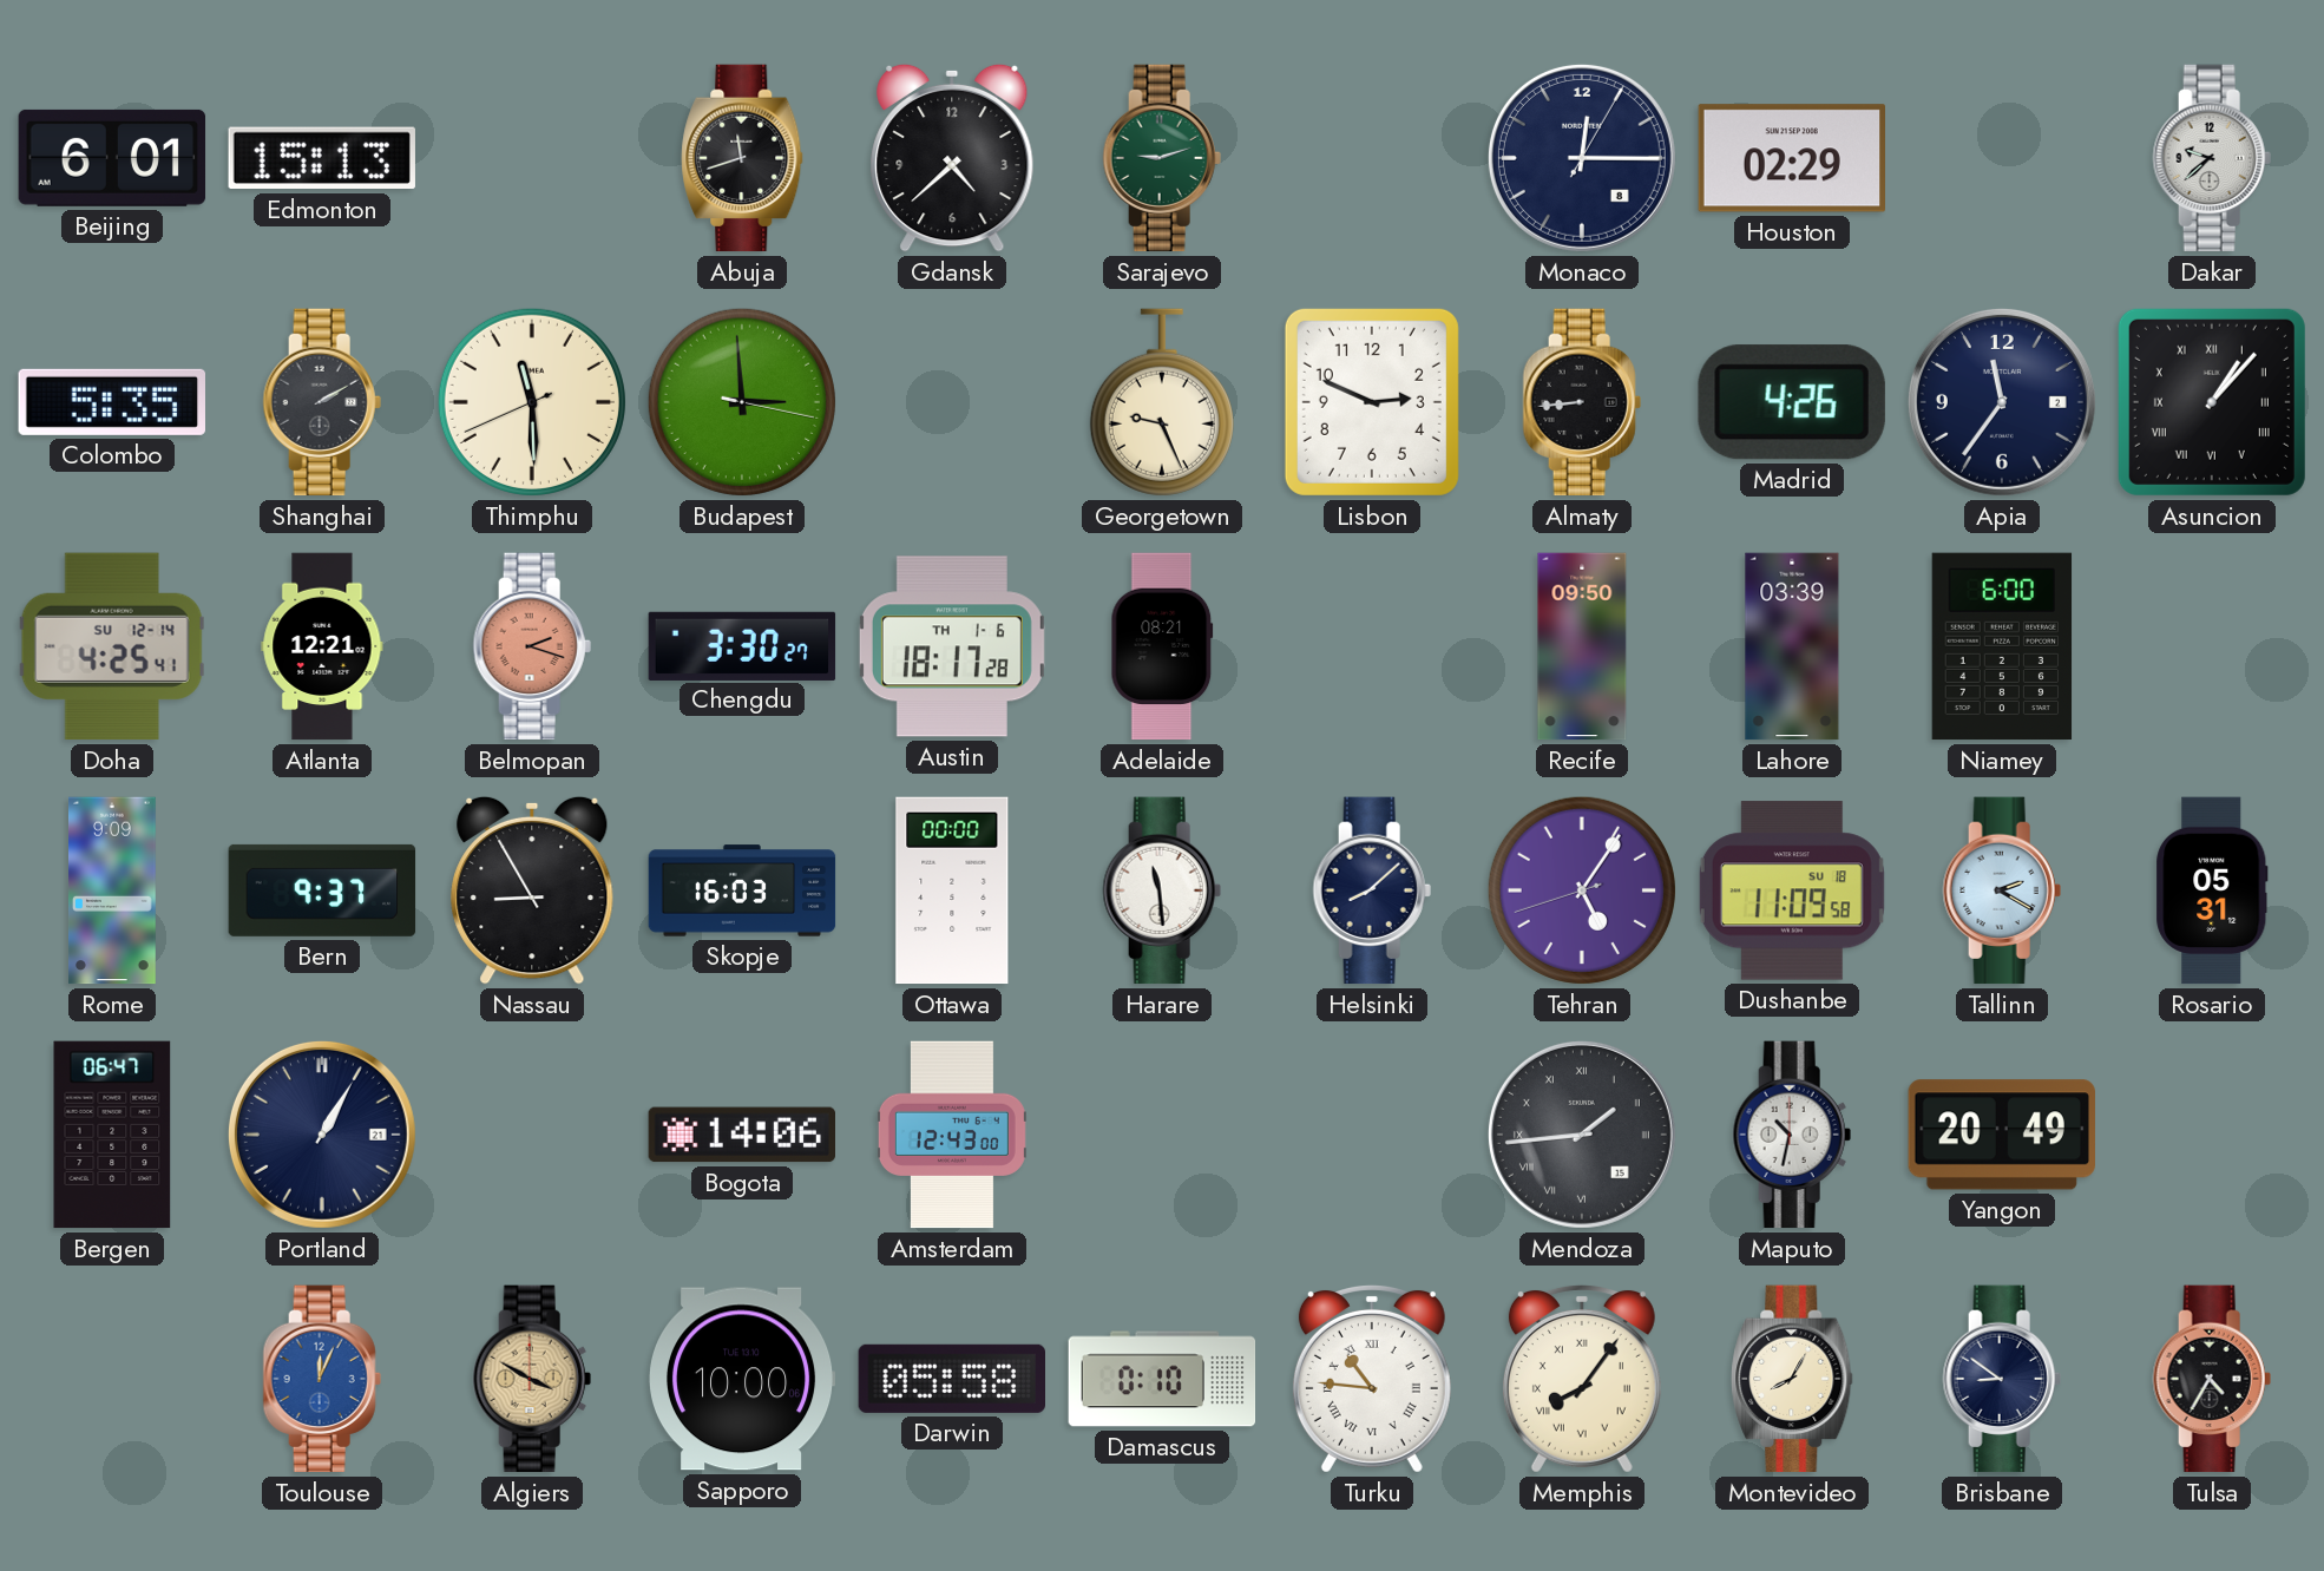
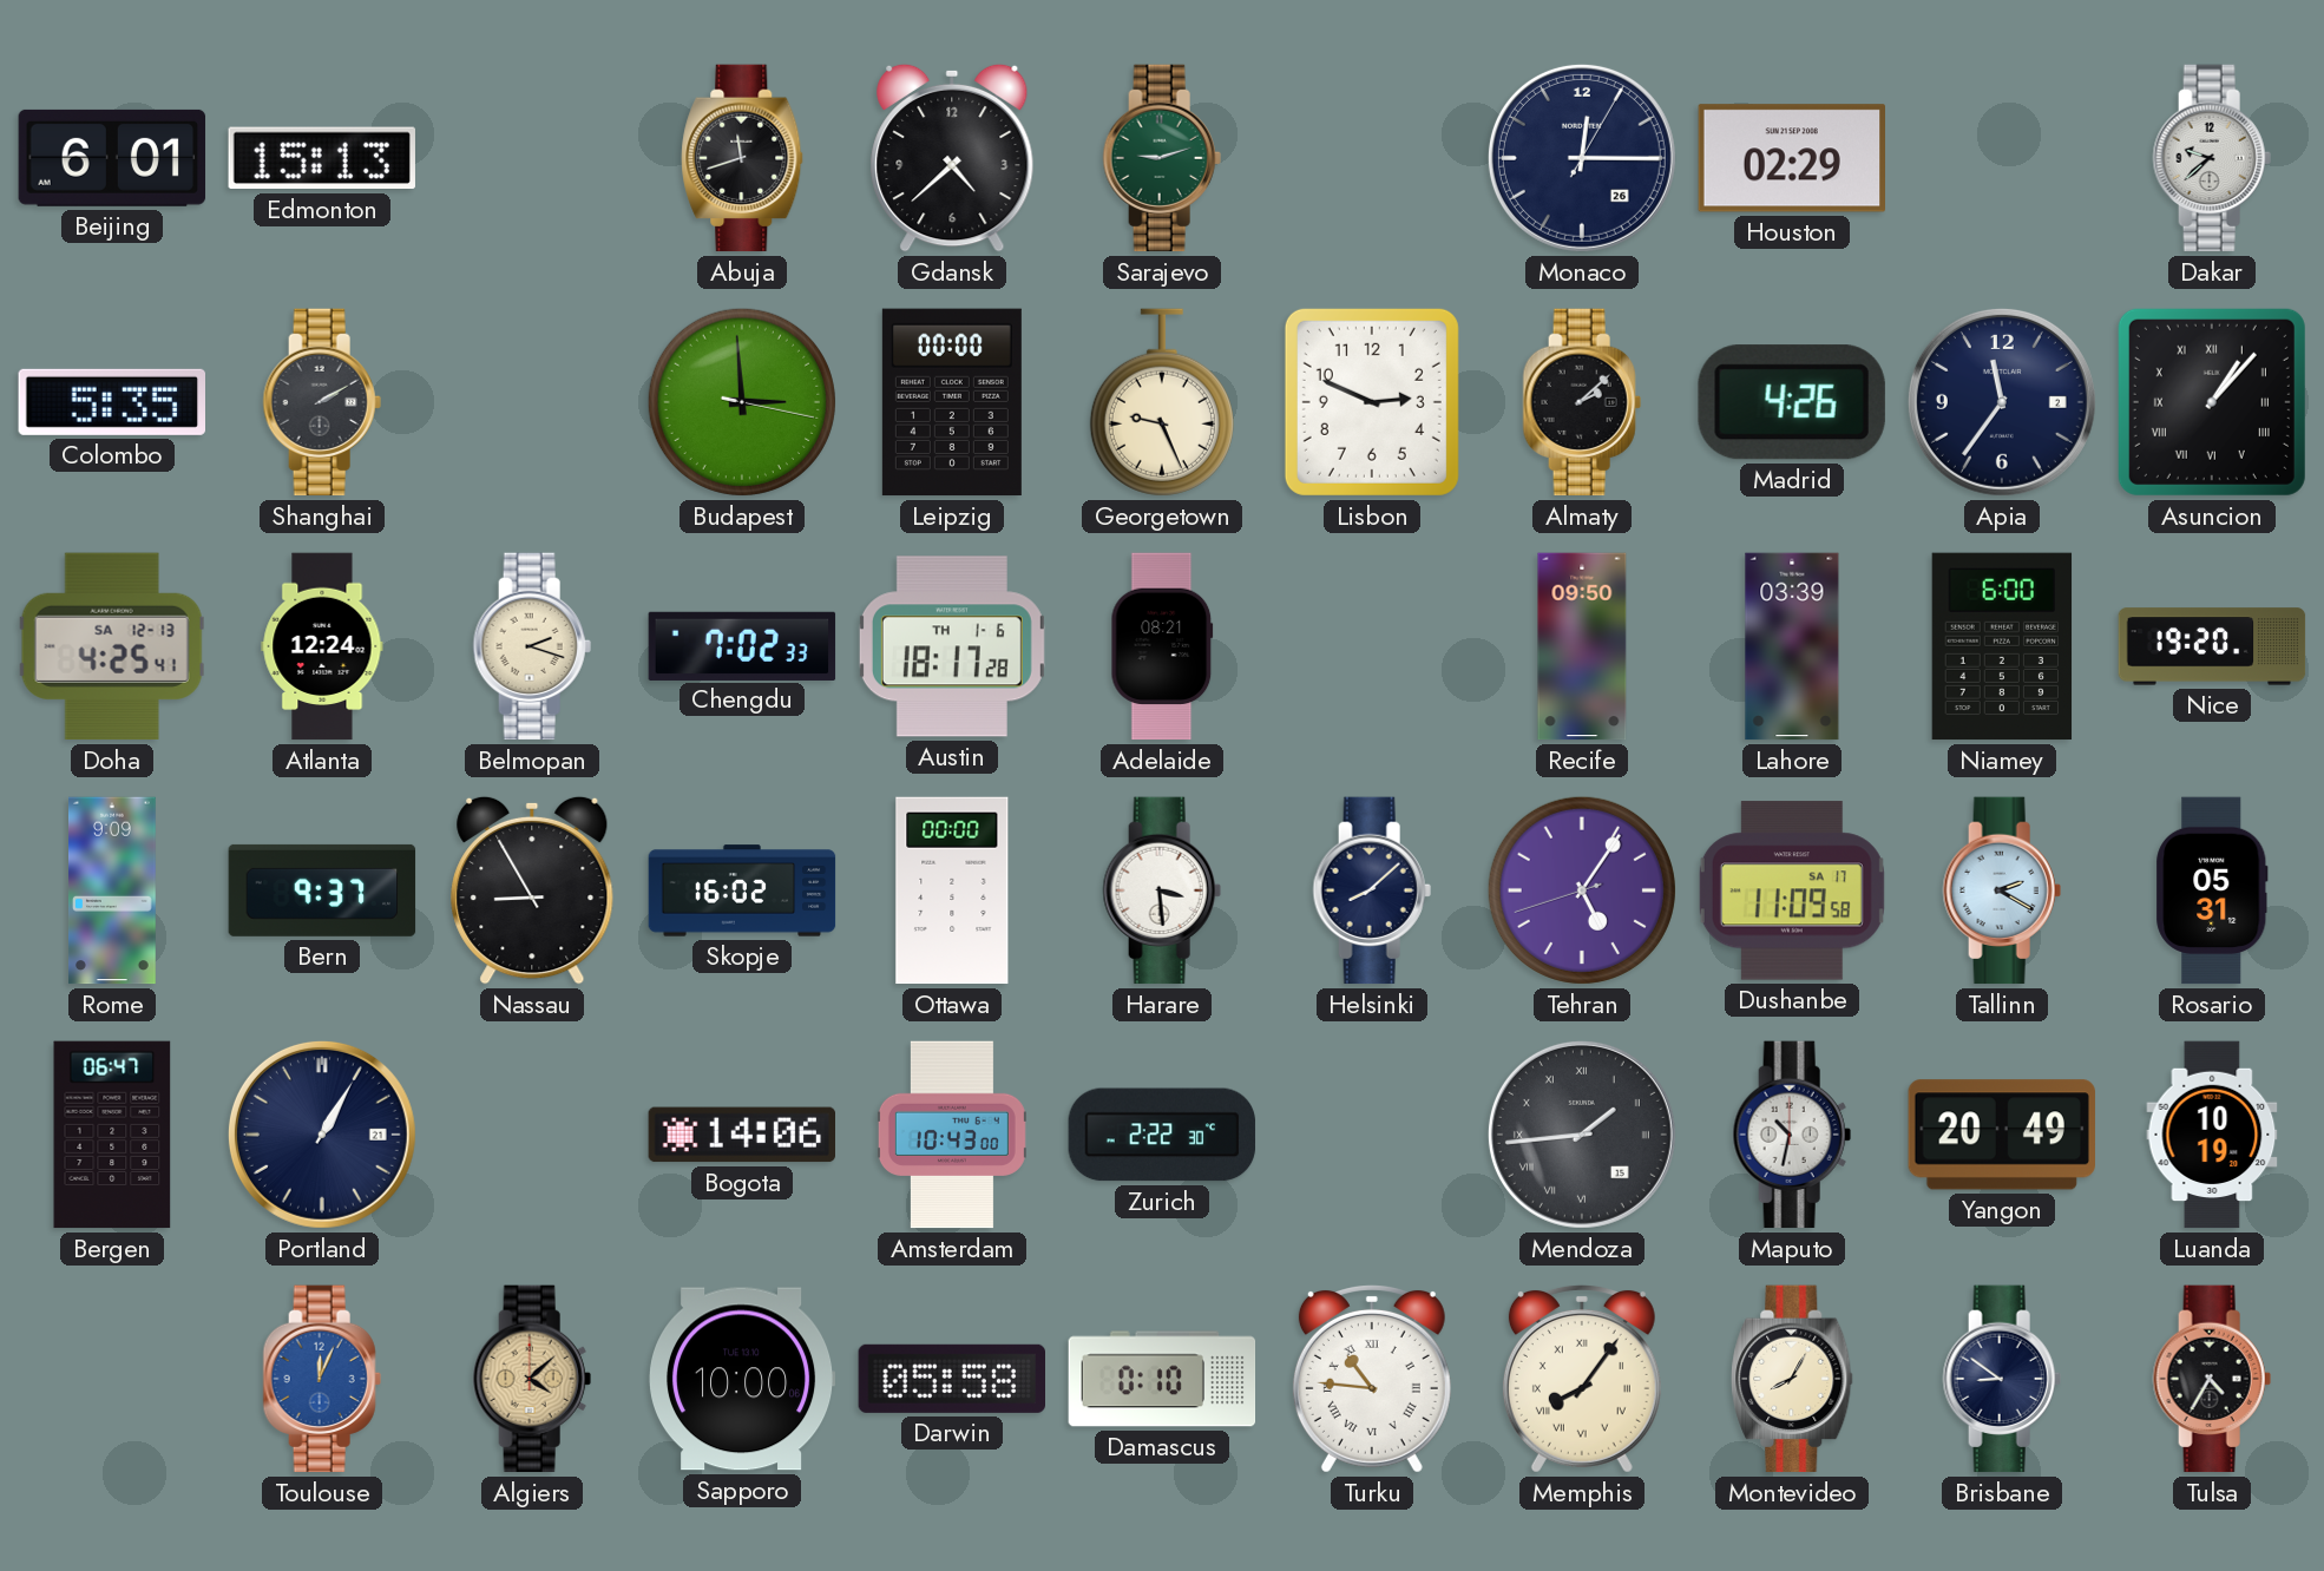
Monaco date: 8 -> 26 (1582, 158)
Thimphu: 11:29 -> none (532, 402)
Leipzig: none -> 00:00 (952, 402)
Almaty: 8:44 -> 2:08 (1582, 402)
Doha date: SU 12-14 -> SA 12-13 (112, 646)
Atlanta: 12:21 -> 12:24 (322, 646)
Belmopan dial: salmon -> cream (532, 646)
Chengdu: 3:30 -> 7:02 (742, 645)
Nice: none -> 19:20 (2212, 646)
Skopje: 16:03 -> 16:02 (742, 890)
Harare: 11:29 -> 3:29 (1162, 890)
Dushanbe date: SU 18 -> SA 17 (1792, 890)
Amsterdam: 12:43 -> 10:43 (952, 1135)
Zurich: none -> 2:22 (1162, 1135)
Luanda: none -> 10:19 (2212, 1135)
Algiers: 3:50 -> 4:08 (532, 1379)
